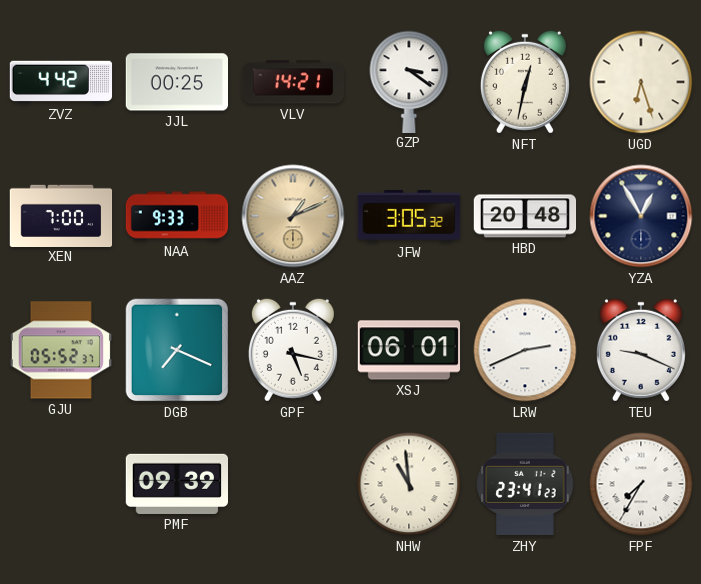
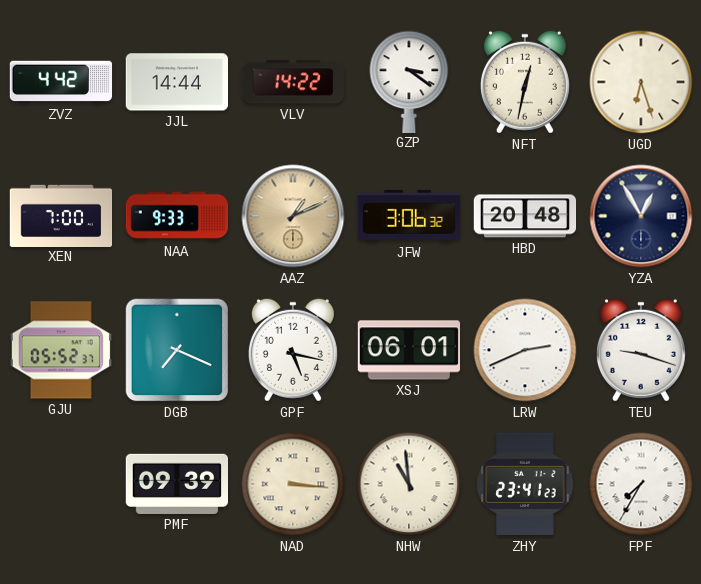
JJL: 00:25 -> 14:44 (176, 82)
VLV: 14:21 -> 14:22 (293, 82)
JFW: 3:05 -> 3:06 (409, 217)
TEU: 9:19 -> 9:18 (641, 350)
NAD: none -> 3:16 (293, 484)
